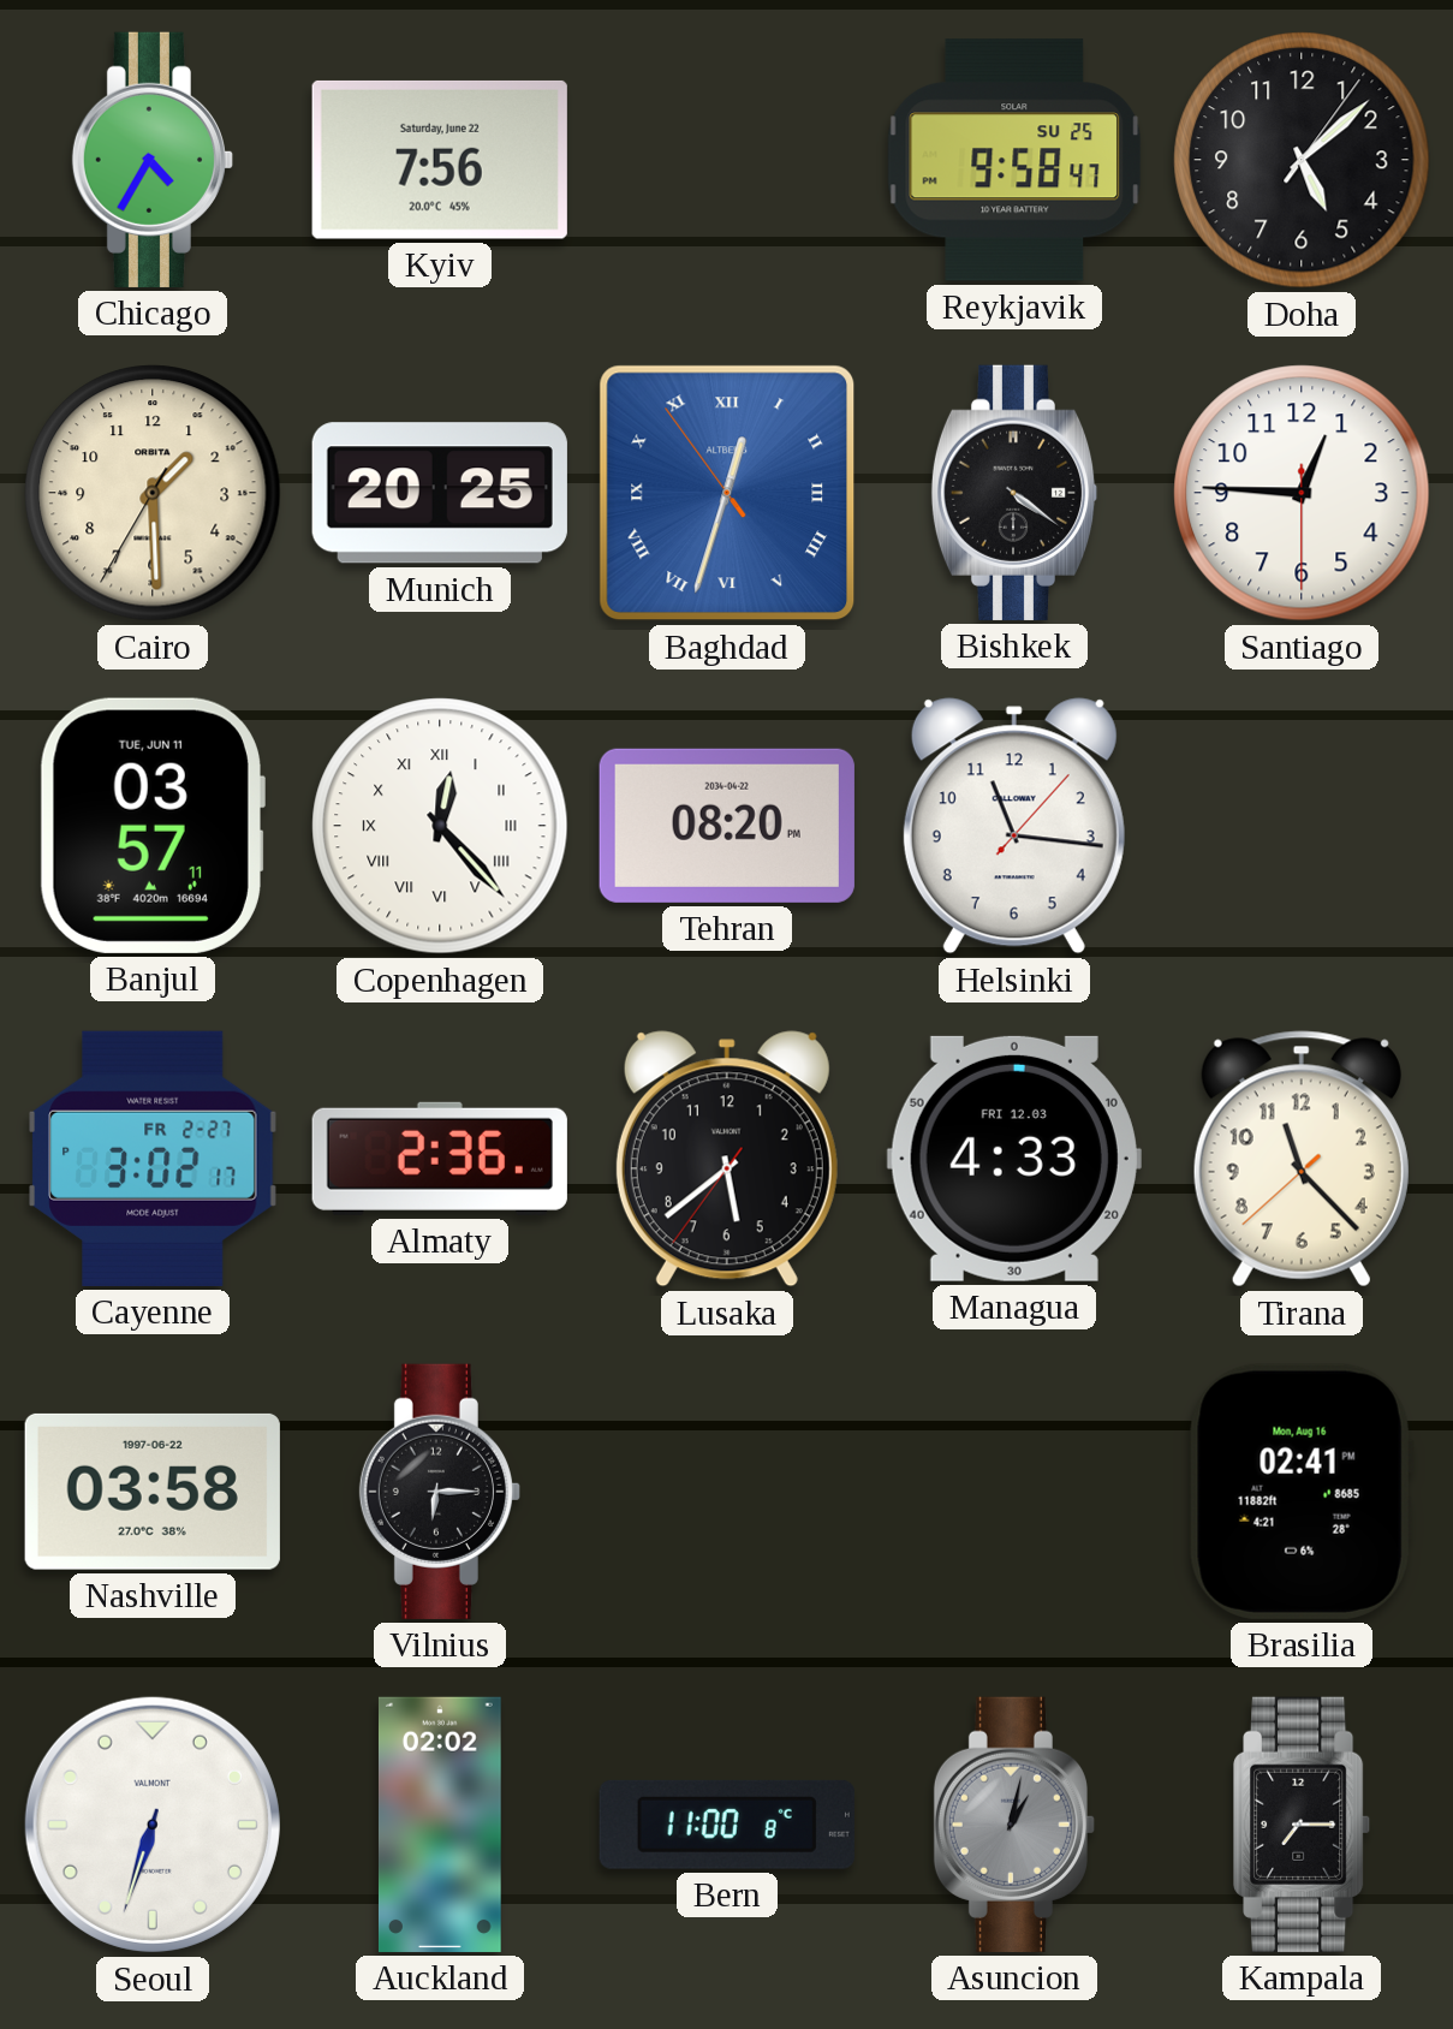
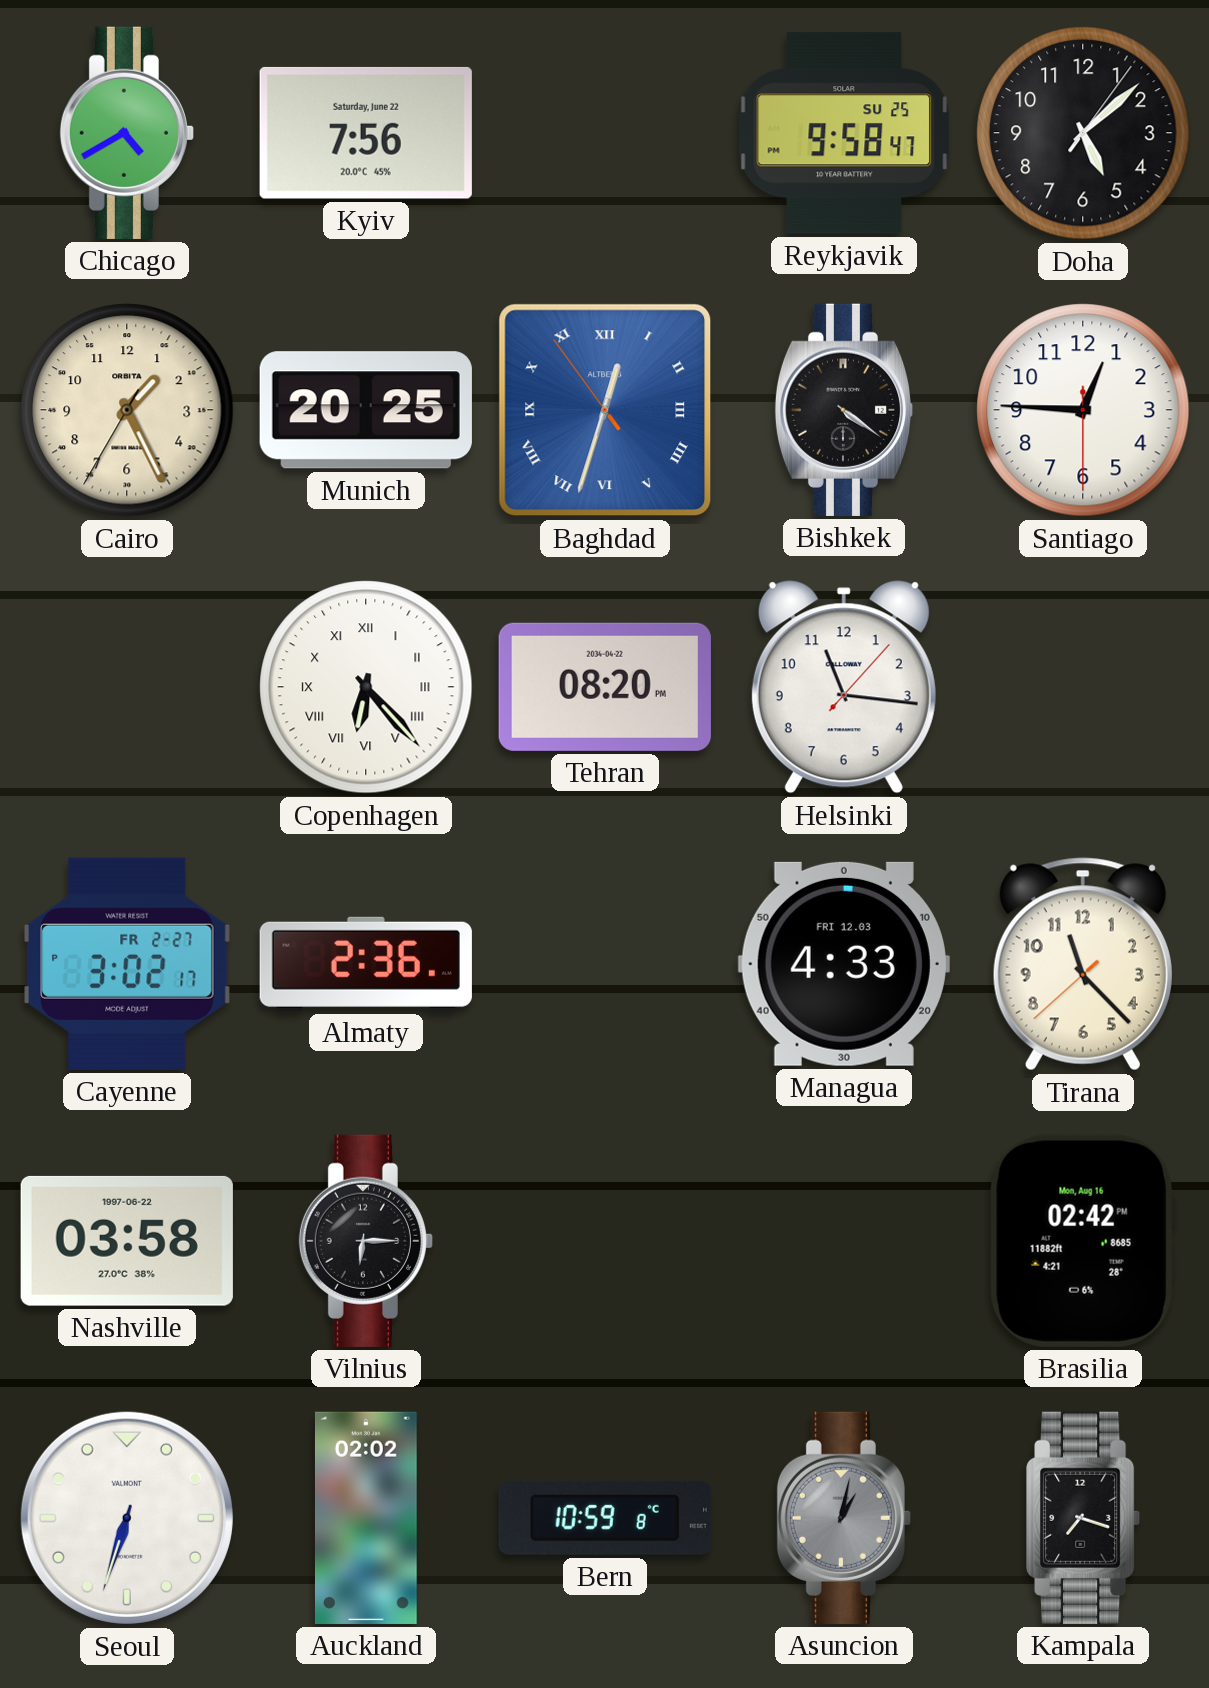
Chicago: 4:35 -> 4:40 (127, 133)
Cairo: 1:29 -> 1:25 (127, 410)
Banjul: 03:57 -> none (151, 826)
Copenhagen: 12:23 -> 6:23 (366, 687)
Lusaka: 5:38 -> none (727, 1159)
Brasilia: 02:41 -> 02:42 (1083, 1241)
Bern: 11:00 -> 10:59 (605, 1518)
Kampala: 7:15 -> 7:18 (1084, 1518)
